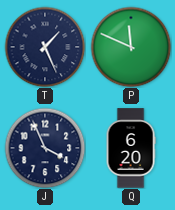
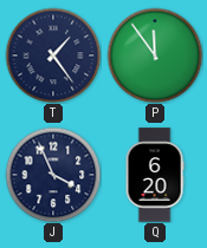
T: 1:26 -> 1:24 (53, 56)
P: 11:49 -> 11:54 (155, 56)
